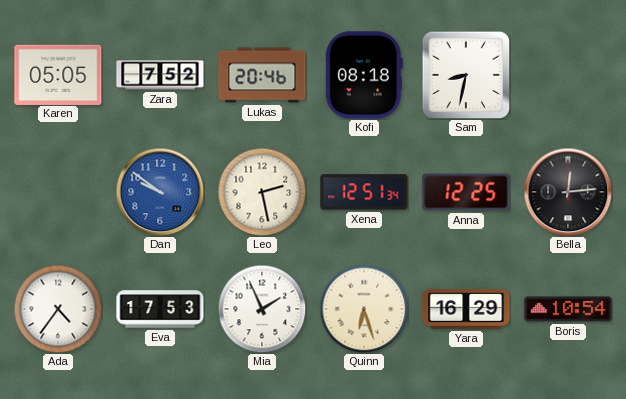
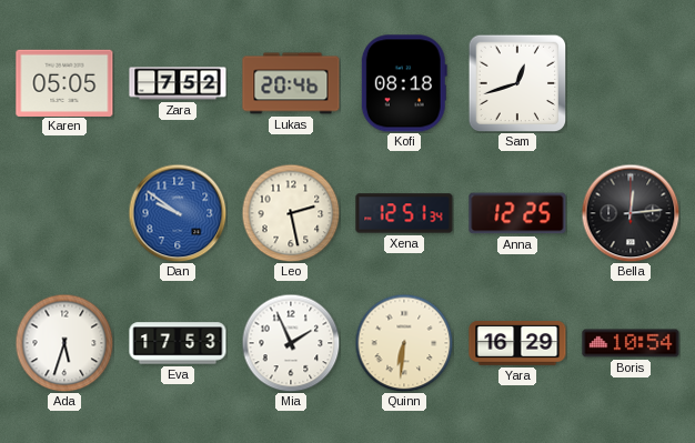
Sam: 8:32 -> 12:42 (517, 83)
Ada: 4:36 -> 5:33 (64, 343)
Quinn: 6:27 -> 6:31 (404, 343)
